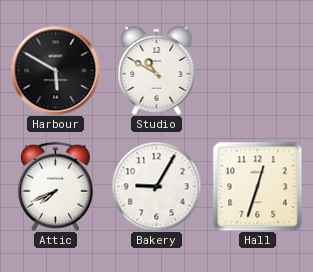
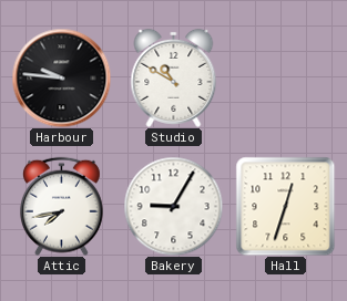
Harbour: 5:50 -> 9:46 (61, 77)
Attic: 7:41 -> 7:43 (62, 206)
